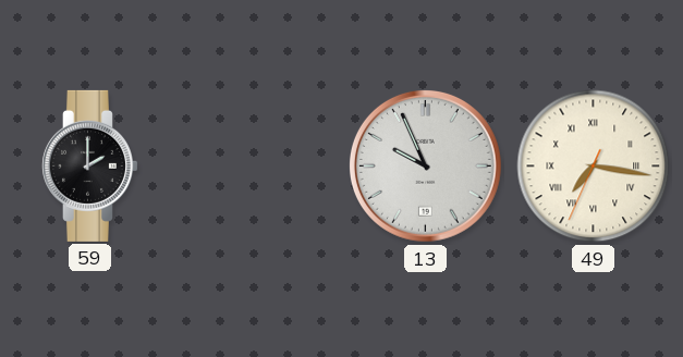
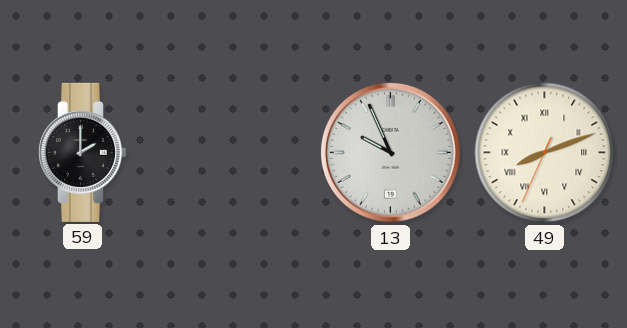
49: 7:16 -> 8:11 (545, 153)
